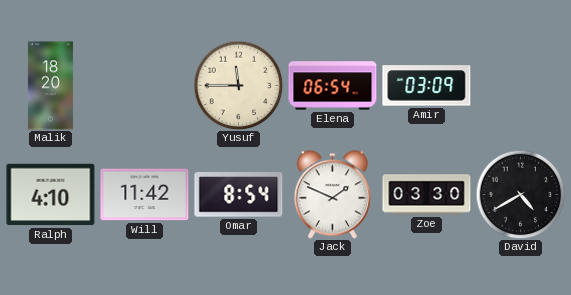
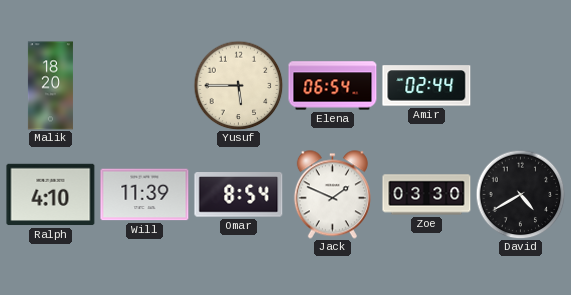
Yusuf: 11:45 -> 5:45 (238, 85)
Amir: 03:09 -> 02:44 (427, 86)
Will: 11:42 -> 11:39 (145, 195)
